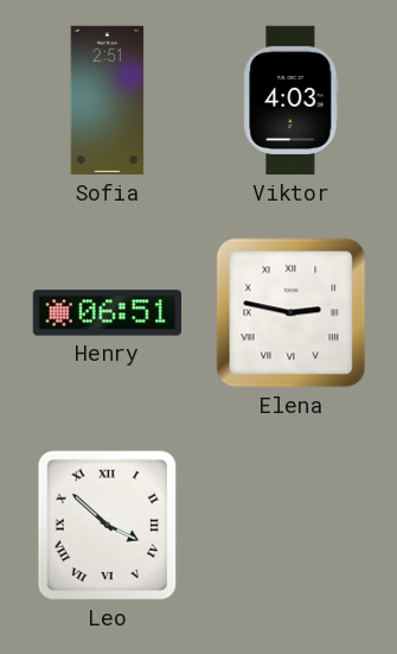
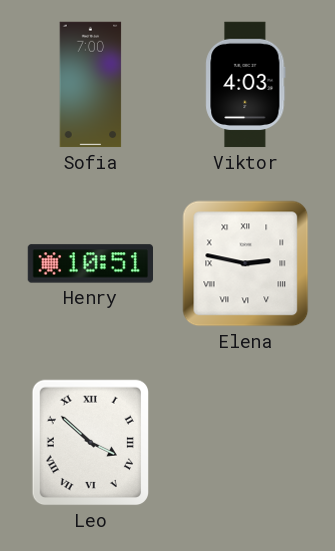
Sofia: 2:51 -> 7:00 (91, 85)
Henry: 06:51 -> 10:51 (91, 264)
